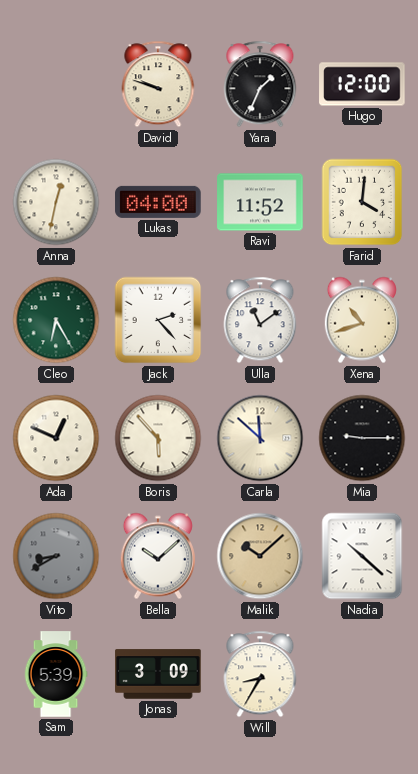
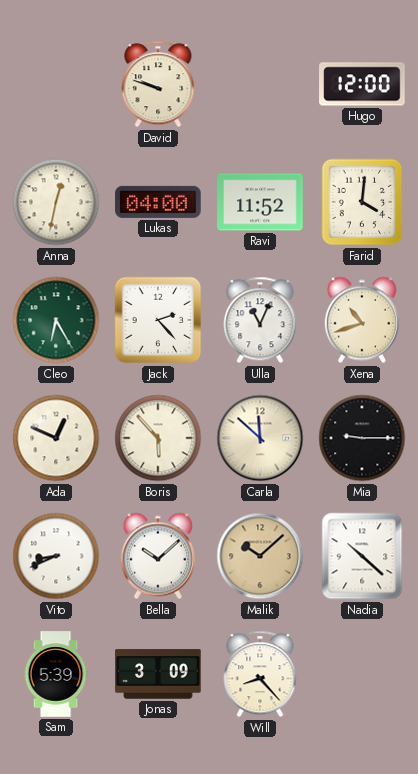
Yara: 1:34 -> none (260, 84)
Ulla: 11:09 -> 11:04 (260, 320)
Vito: 8:40 -> 8:41 (56, 556)
Vito dial: grey -> white (56, 556)
Will: 8:35 -> 8:23 (260, 674)
